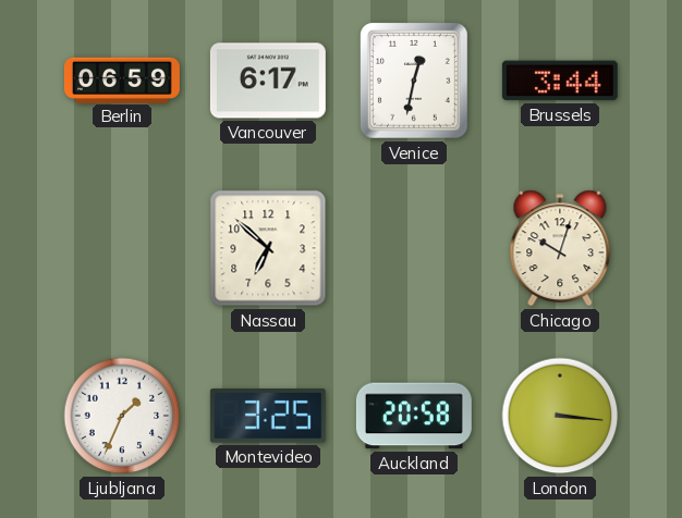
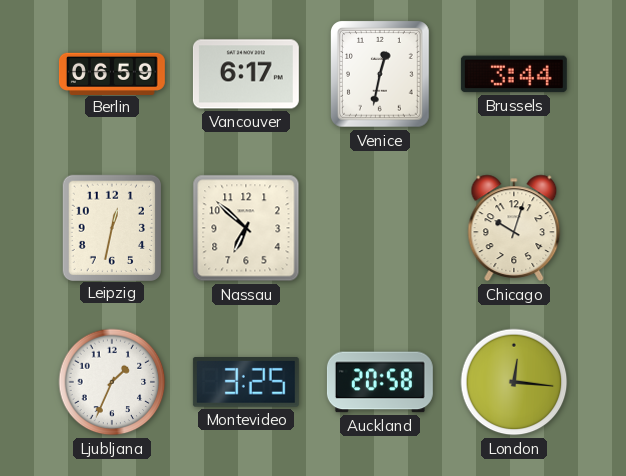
Leipzig: none -> 12:32 (111, 227)
London: 3:16 -> 12:16 (514, 382)
